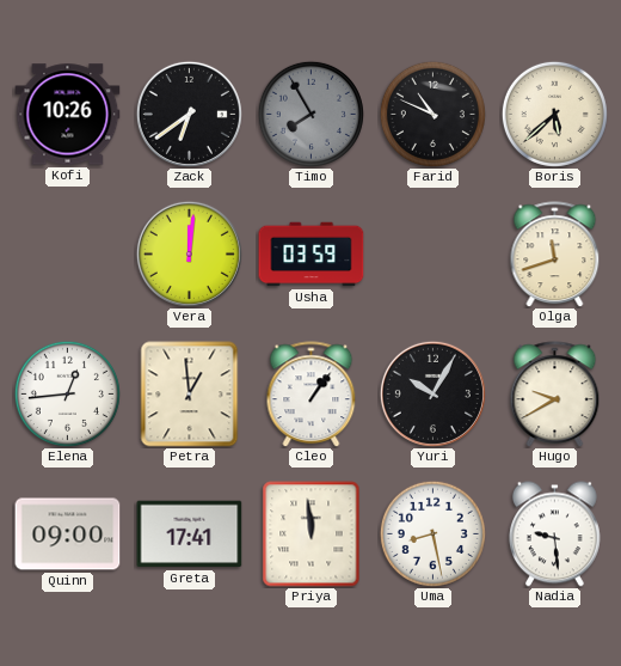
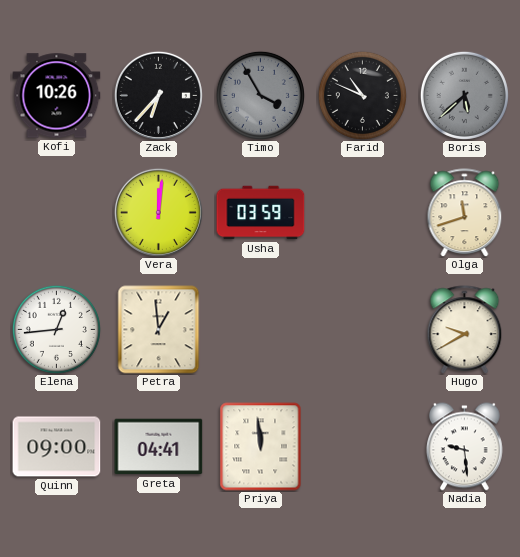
Zack: 6:39 -> 6:37 (158, 95)
Timo: 7:55 -> 3:55 (260, 95)
Boris dial: cream -> grey (464, 95)
Cleo: 1:06 -> none (312, 395)
Yuri: 10:05 -> none (432, 393)
Greta: 17:41 -> 04:41 (159, 447)
Uma: 8:28 -> none (432, 533)
